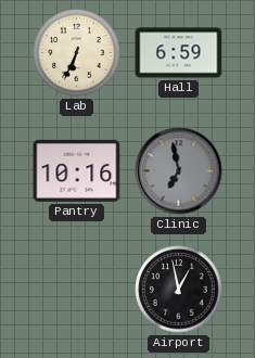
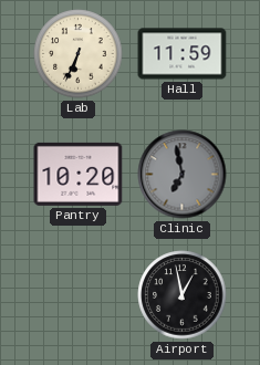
Hall: 6:59 -> 11:59 (183, 54)
Pantry: 10:16 -> 10:20 (79, 174)
